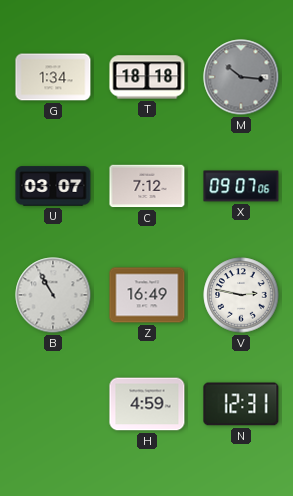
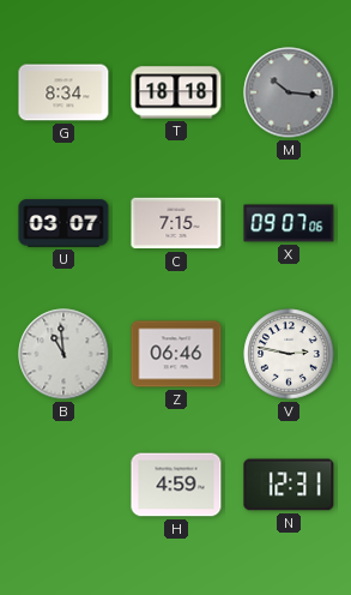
G: 1:34 -> 8:34 (63, 92)
C: 7:12 -> 7:15 (176, 223)
B: 10:55 -> 10:59 (63, 354)
Z: 16:49 -> 06:46 (176, 354)
